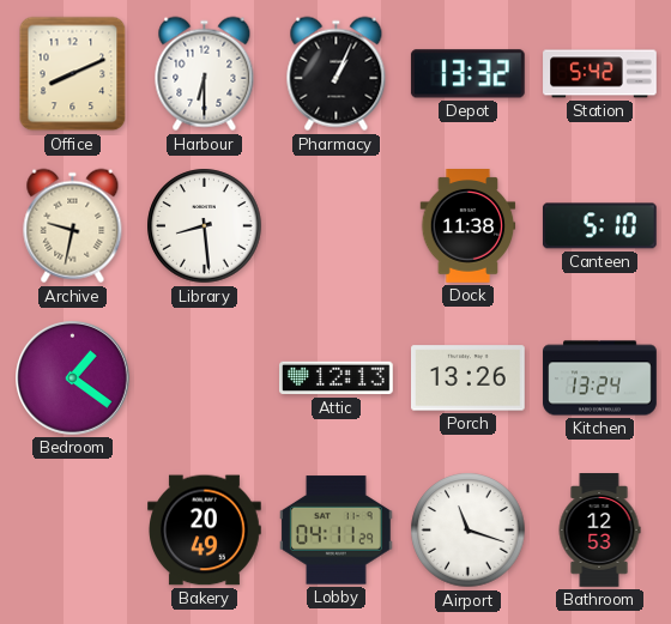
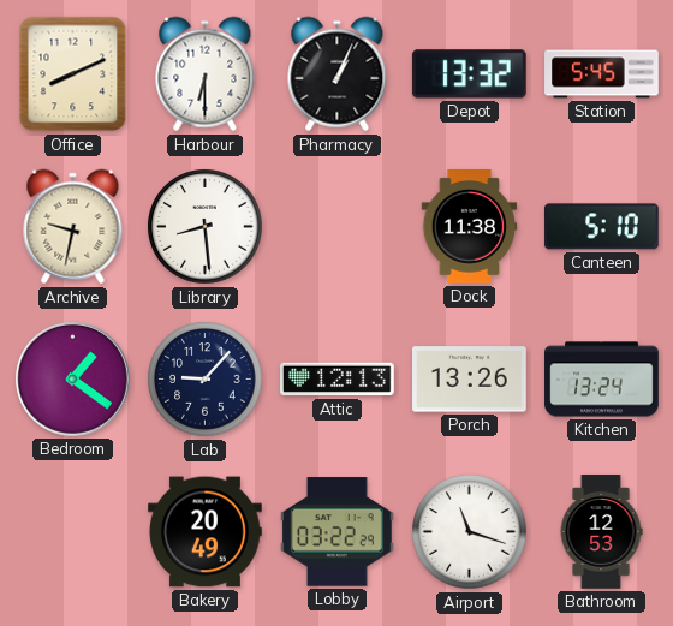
Station: 5:42 -> 5:45 (602, 74)
Lab: none -> 9:07 (206, 380)
Lobby: 04:11 -> 03:22 (338, 532)
